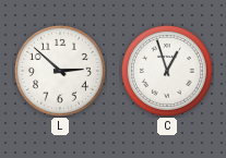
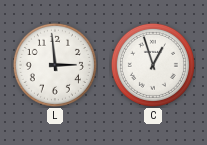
L: 2:52 -> 2:59 (55, 65)
